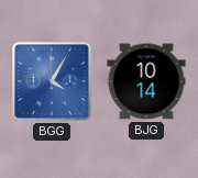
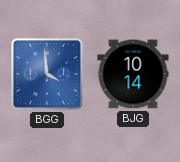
BGG: 4:05 -> 3:59 (47, 74)
